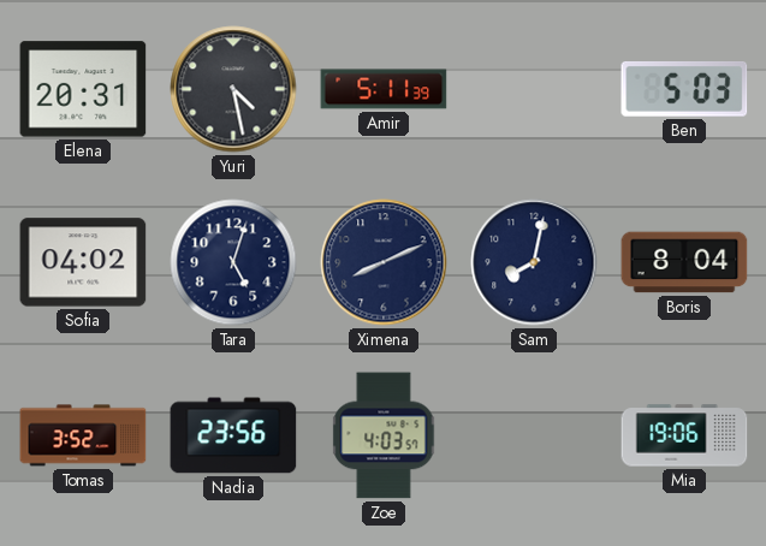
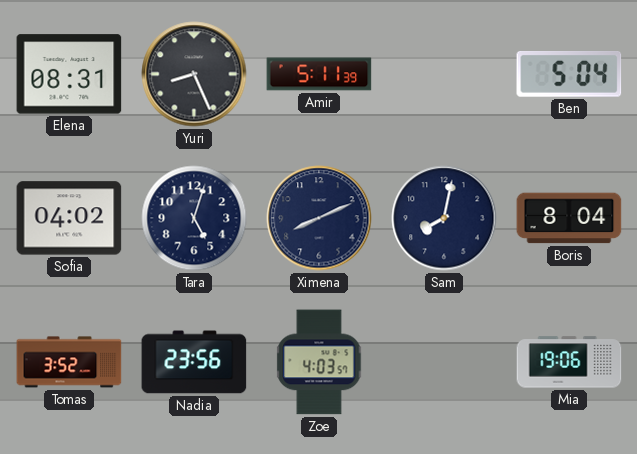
Elena: 20:31 -> 08:31 (69, 74)
Yuri: 4:28 -> 8:26 (194, 74)
Ben: 5:03 -> 5:04 (569, 74)
